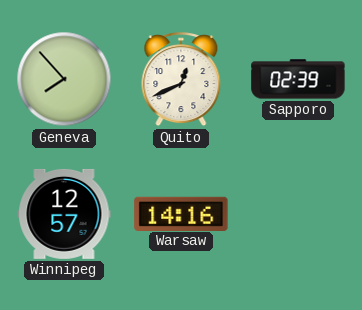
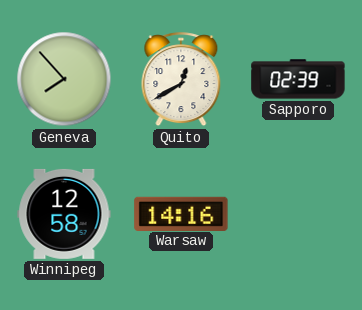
Quito: 12:41 -> 12:40 (181, 80)
Winnipeg: 12:57 -> 12:58 (64, 214)
